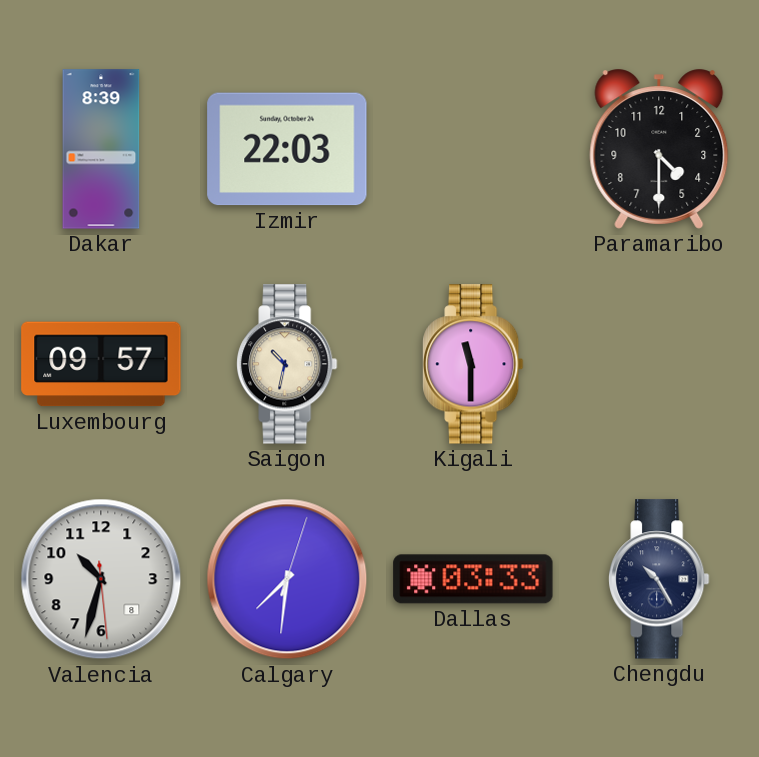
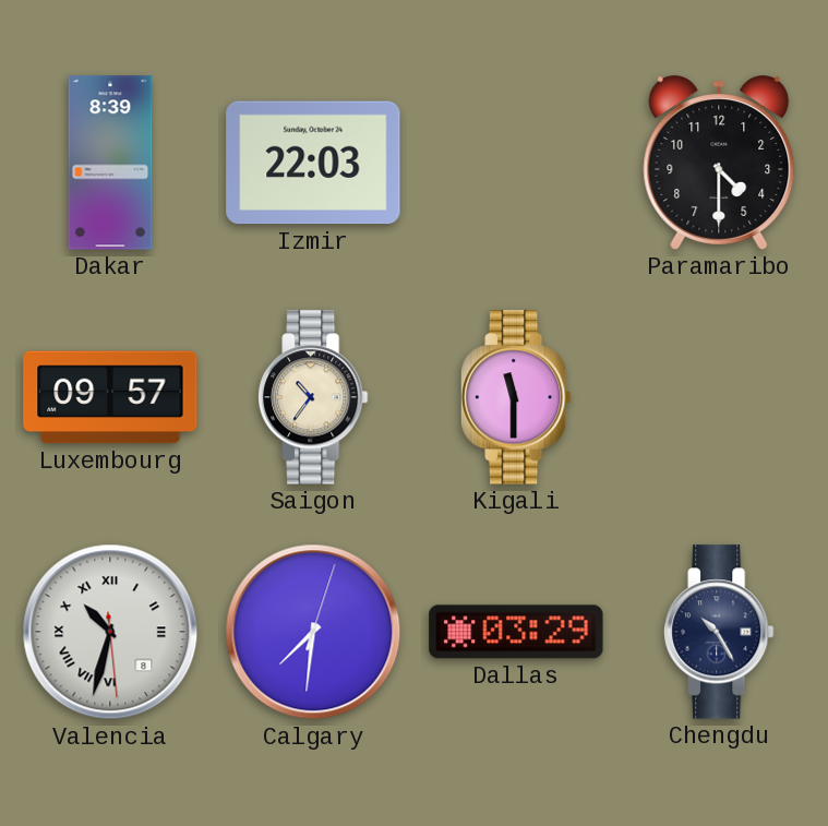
Saigon: 10:32 -> 10:36 (313, 397)
Valencia numerals: Arabic -> Roman (110, 632)
Dallas: 03:33 -> 03:29 (516, 632)
